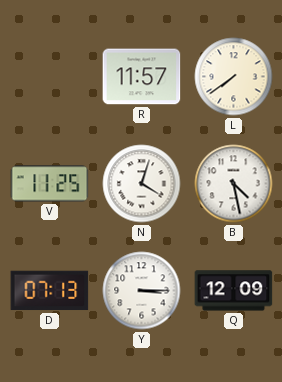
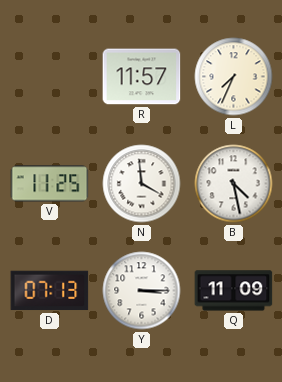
L: 7:39 -> 7:34 (234, 77)
N: 4:03 -> 3:59 (142, 184)
Q: 12:09 -> 11:09 (234, 291)
